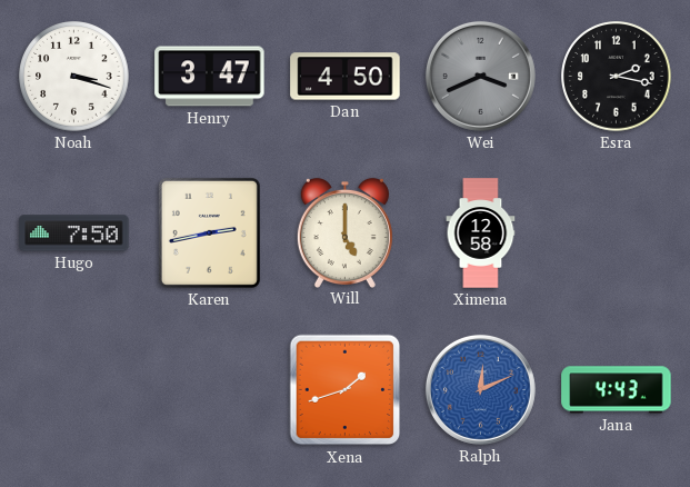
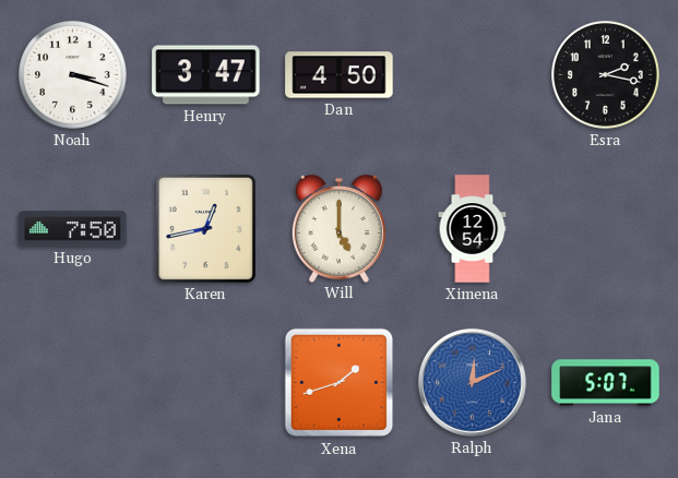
Wei: 3:41 -> none (480, 76)
Karen: 2:43 -> 12:43 (205, 228)
Ximena: 12:58 -> 12:54 (473, 229)
Jana: 4:43 -> 5:07 (606, 383)
